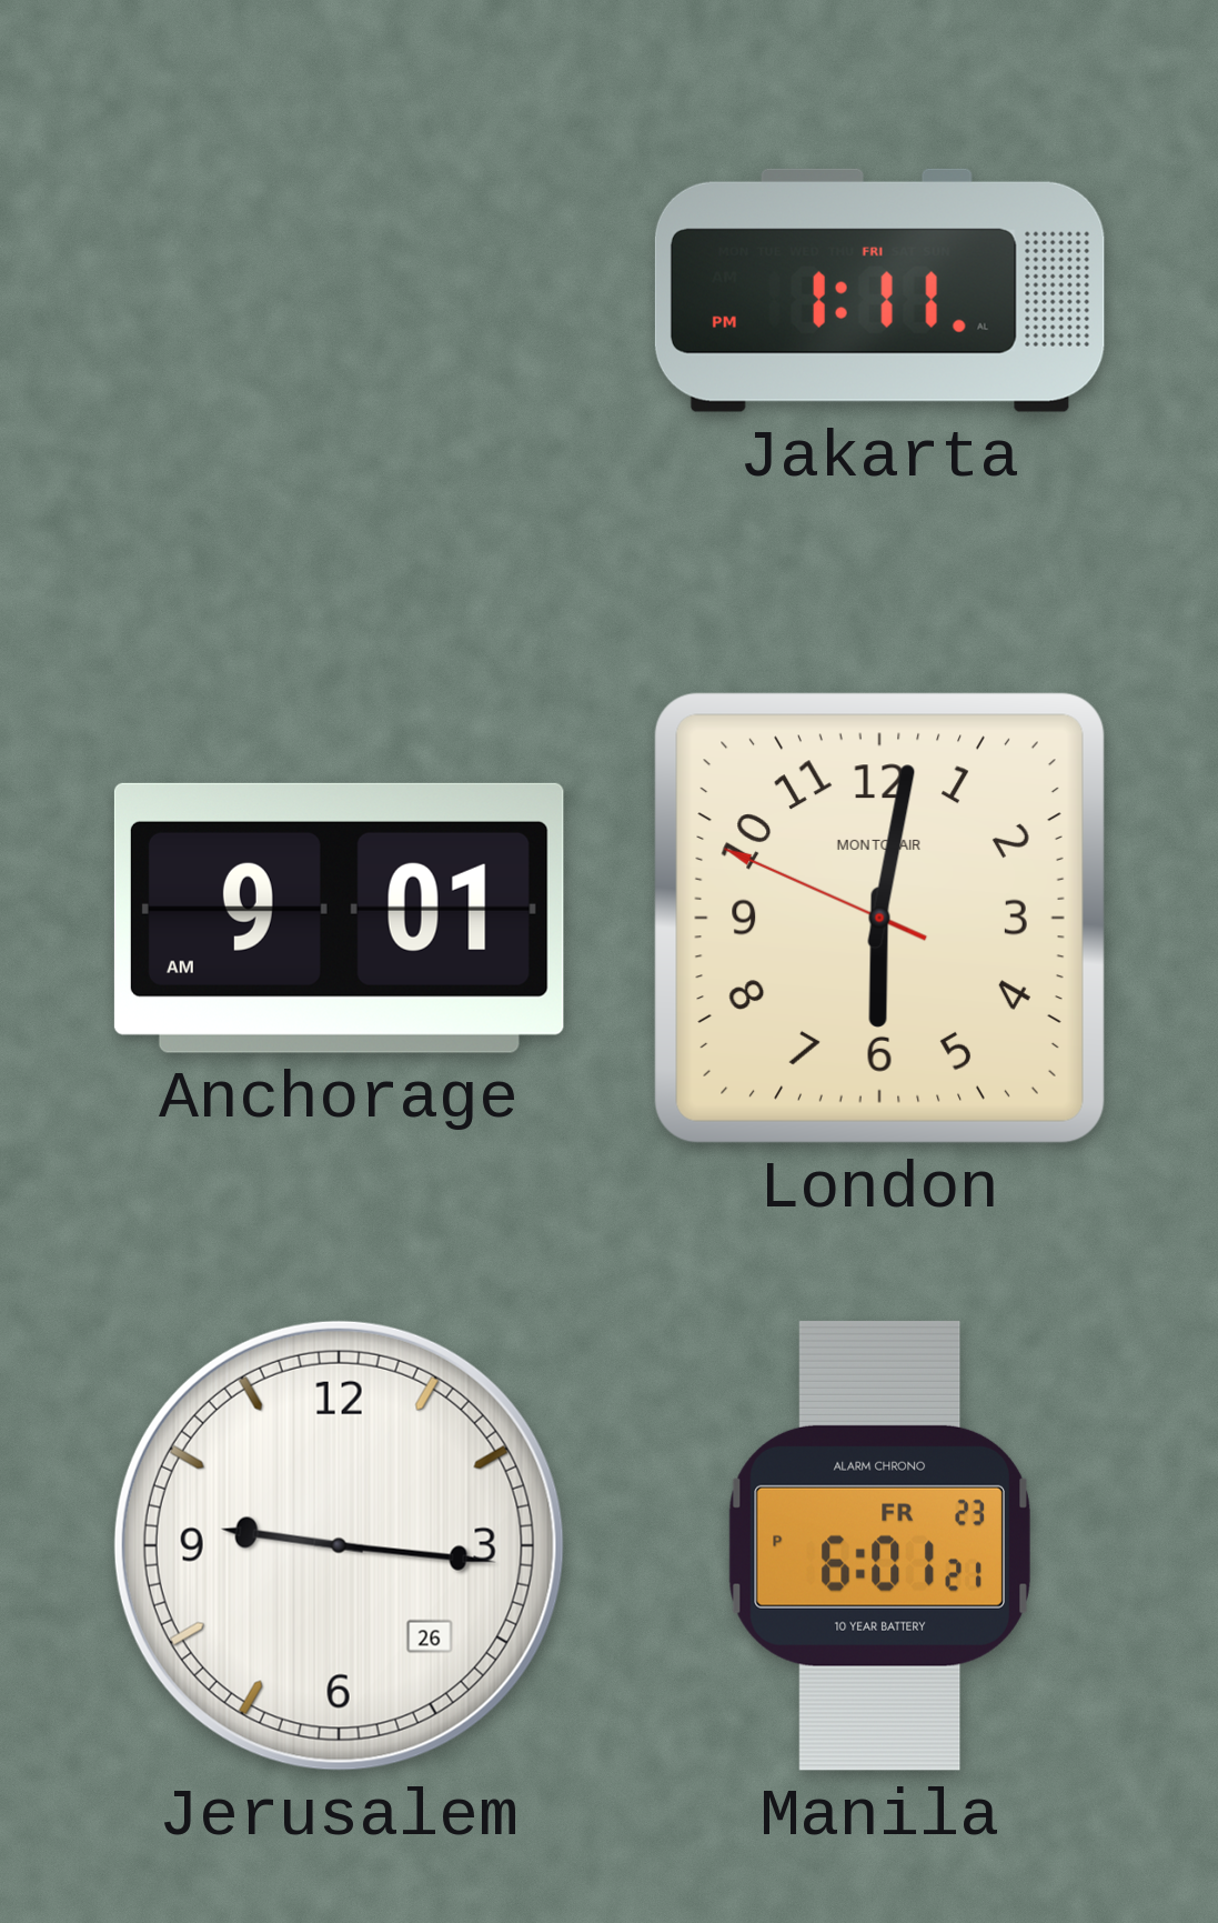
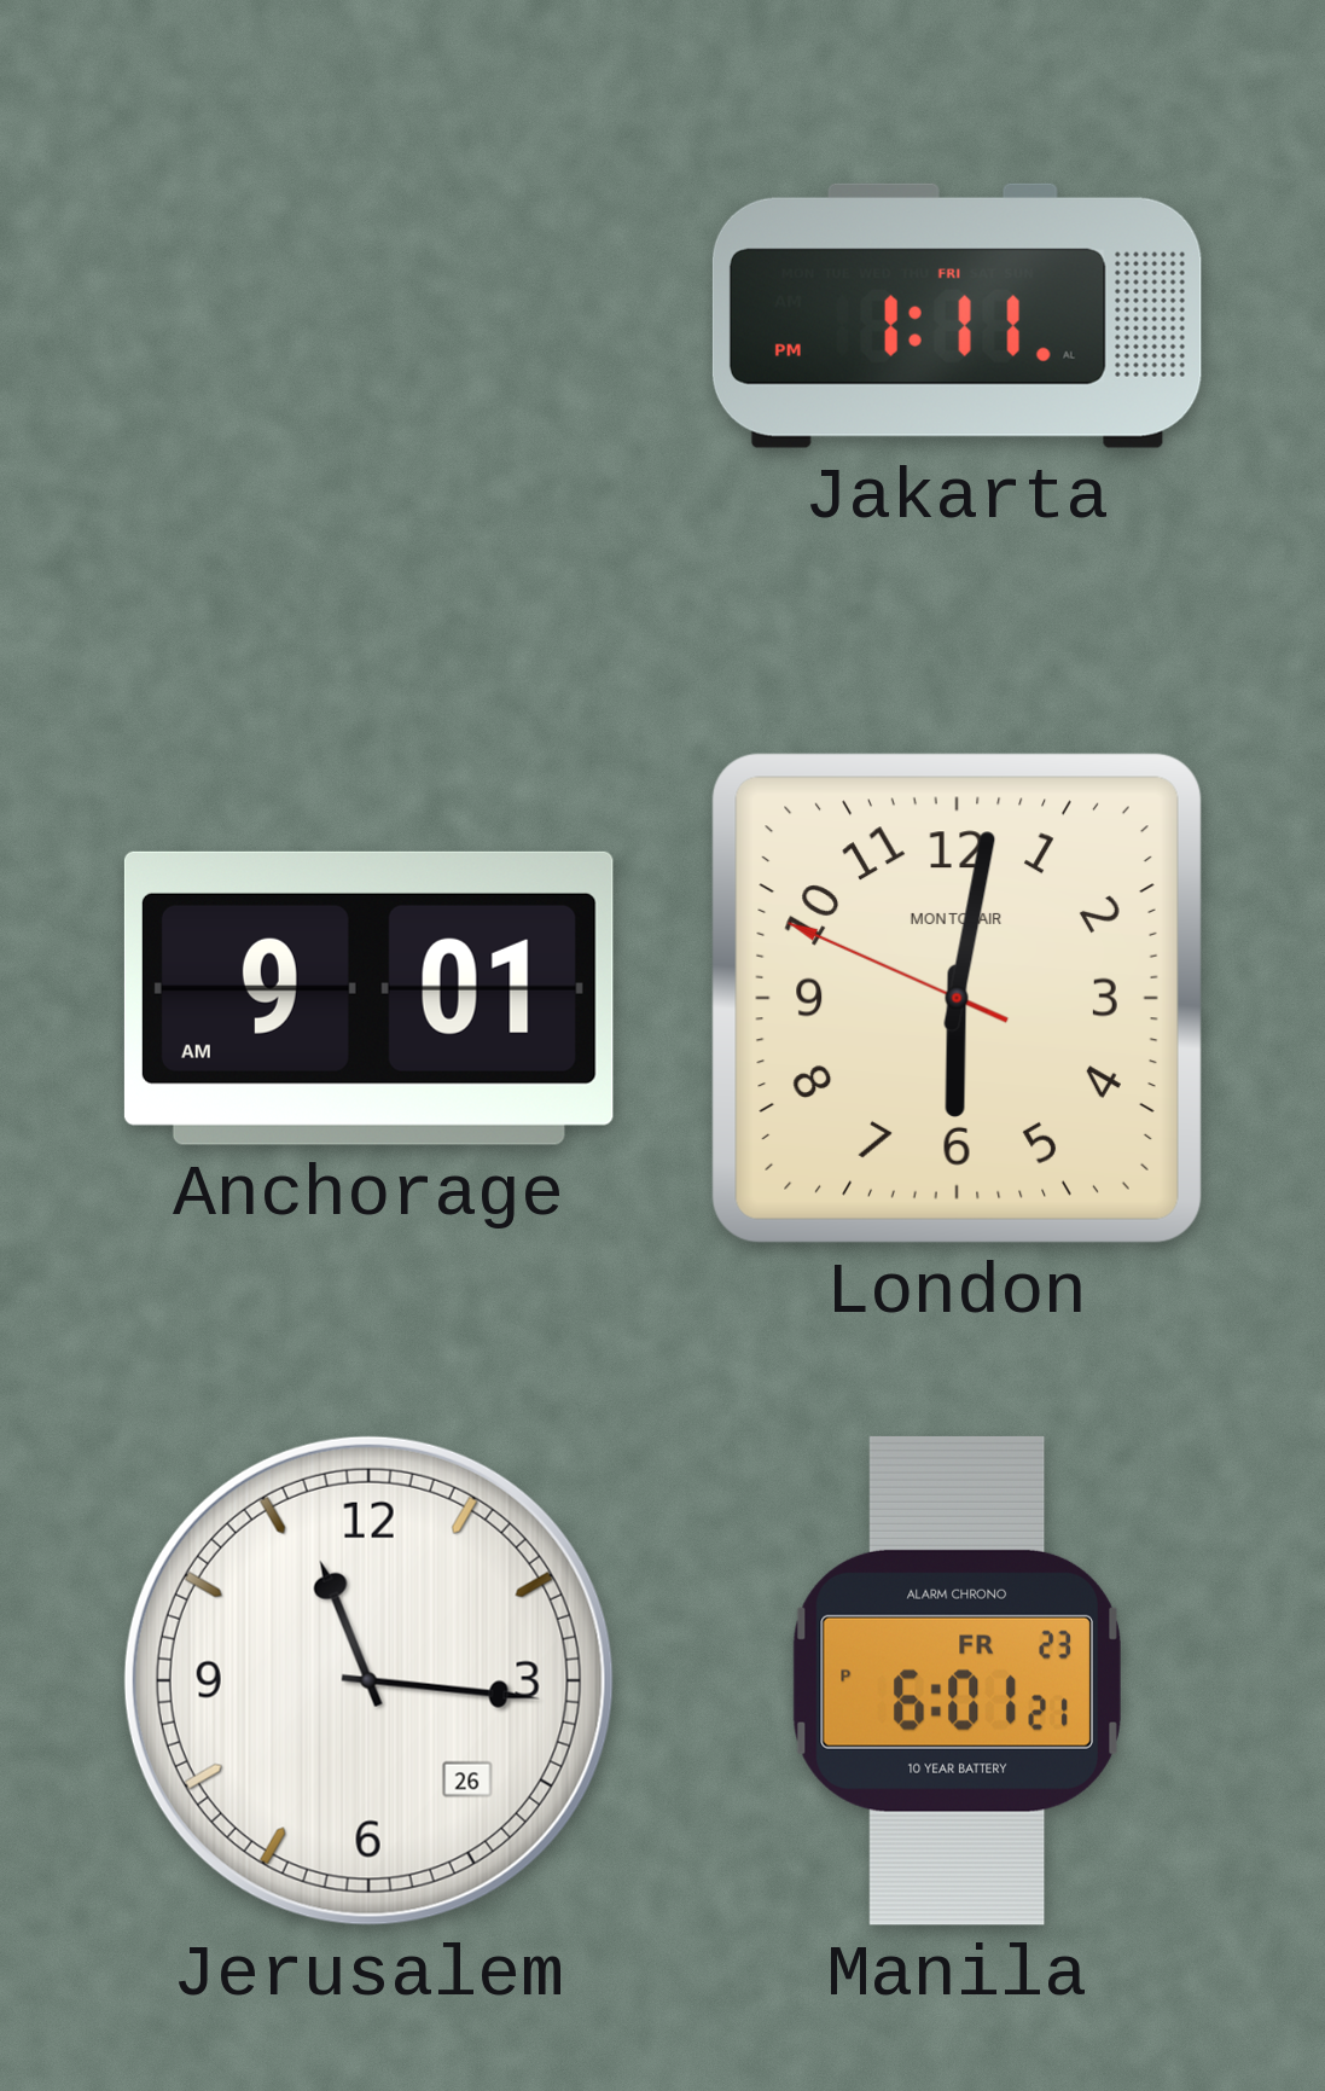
Jerusalem: 9:16 -> 11:16 (368, 1680)
